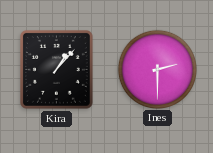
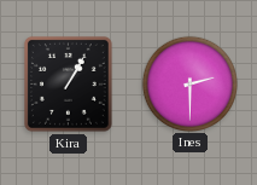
Kira: 1:07 -> 1:05 (68, 83)
